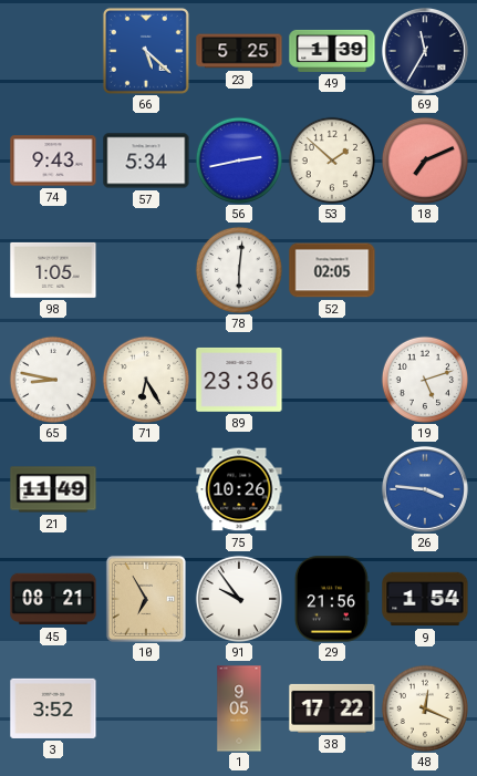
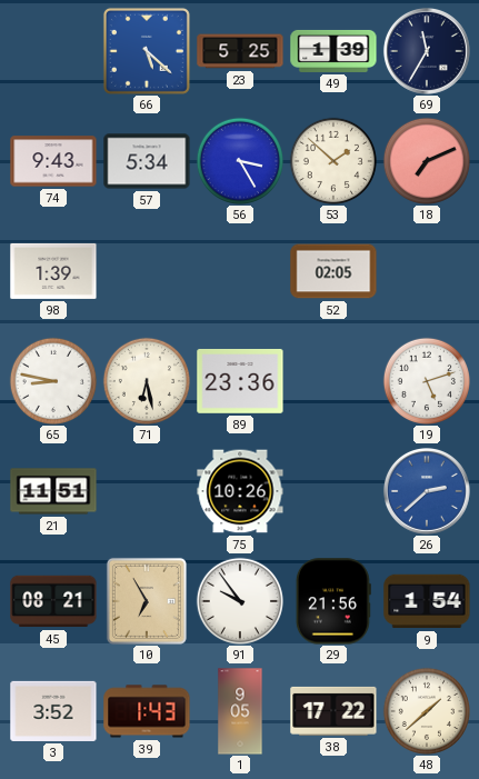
56: 2:43 -> 3:25 (239, 160)
98: 1:05 -> 1:39 (53, 271)
78: 6:01 -> none (238, 269)
71: 6:25 -> 6:28 (146, 380)
21: 11:49 -> 11:51 (53, 491)
26: 3:46 -> 2:38 (427, 491)
39: none -> 1:43 (147, 711)
48: 12:19 -> 1:38 (426, 710)
